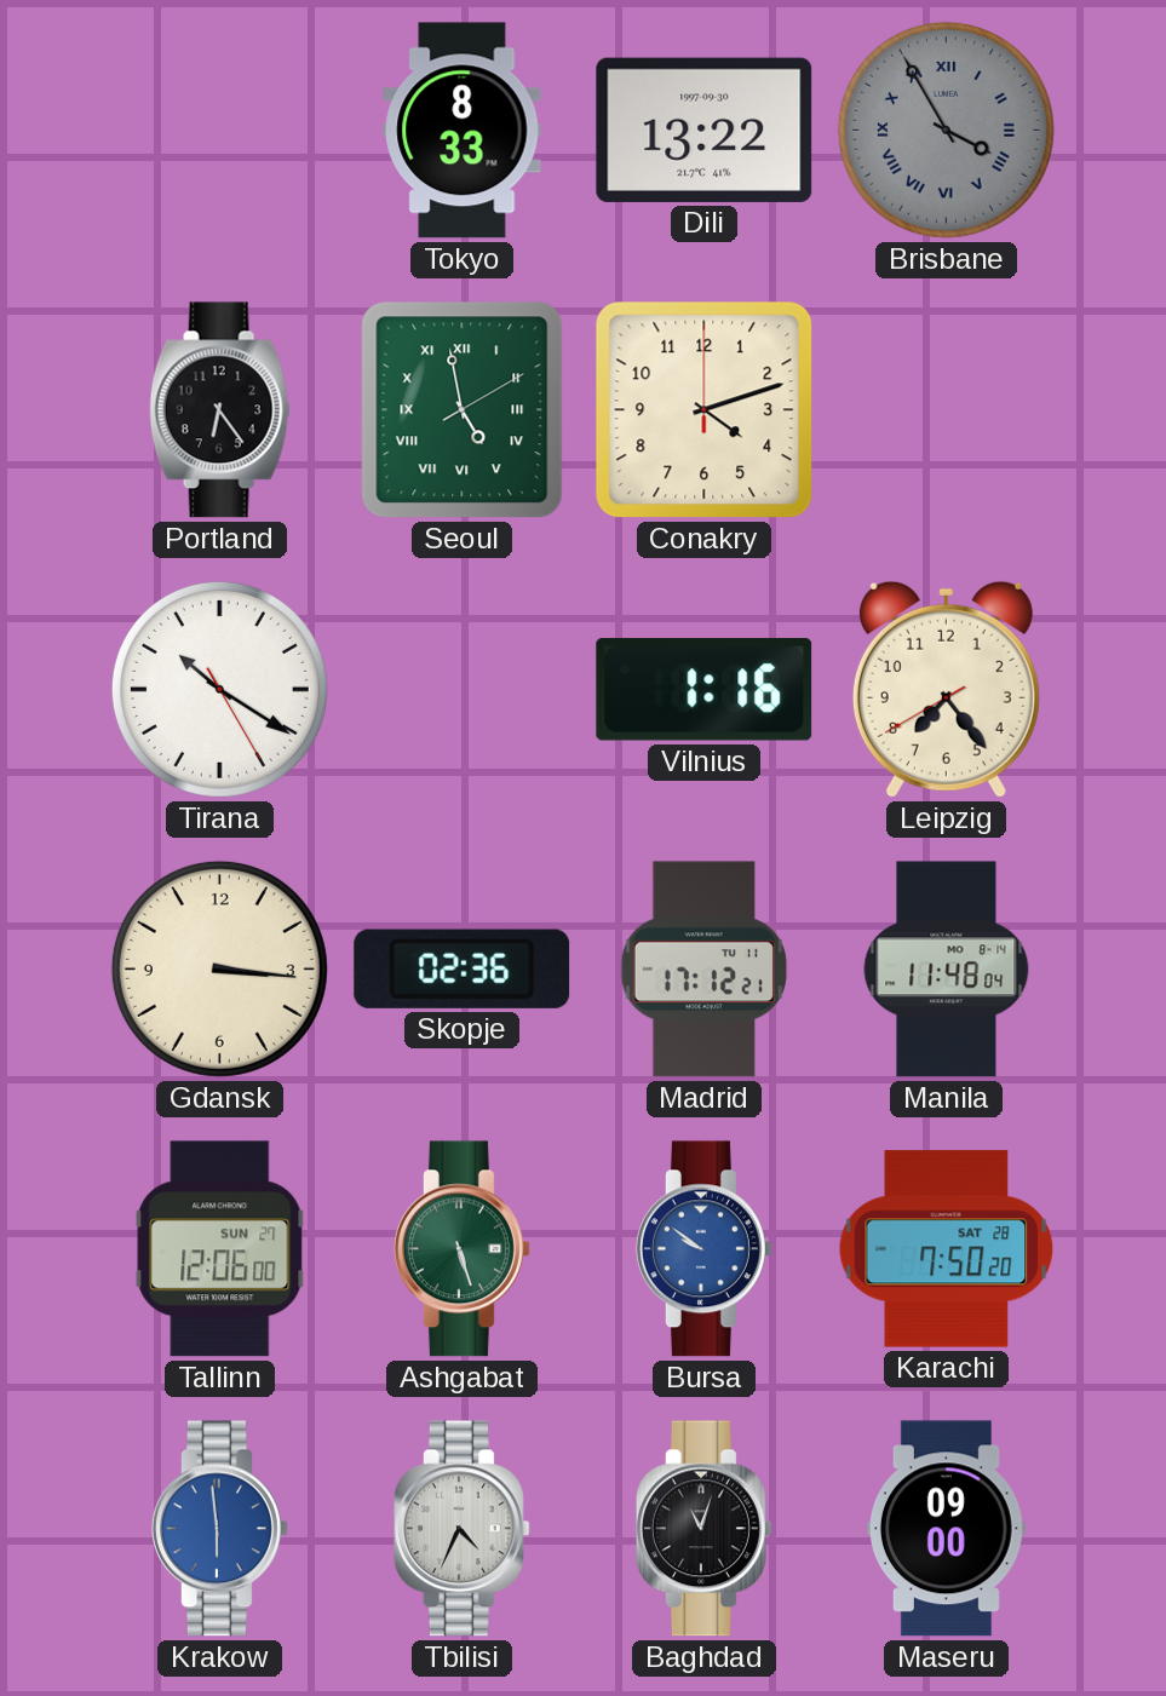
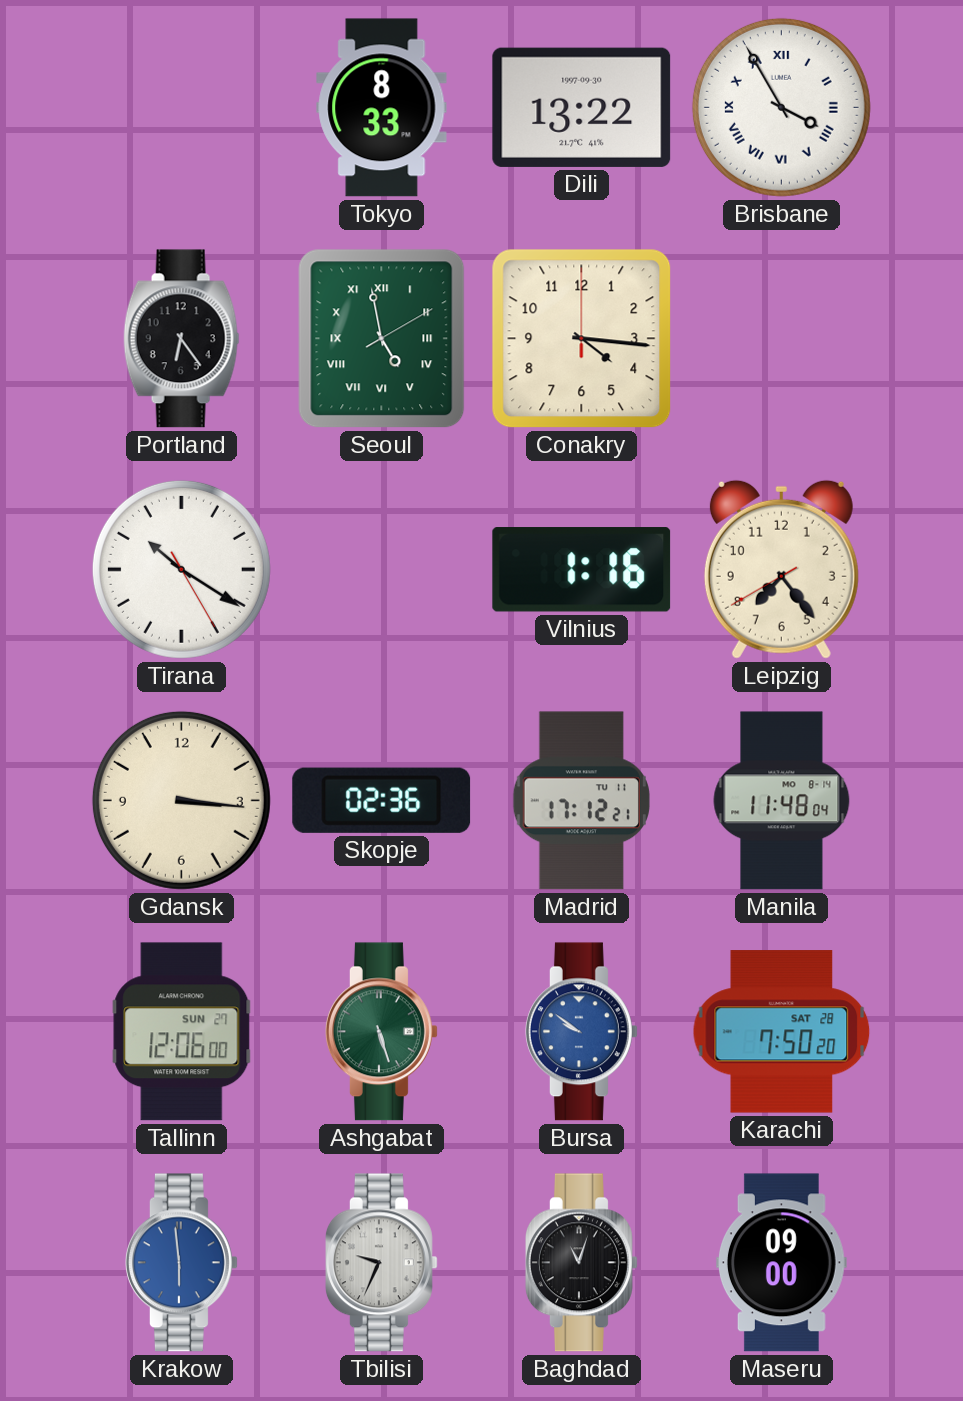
Brisbane dial: grey -> white (781, 107)
Conakry: 4:12 -> 4:16 (582, 339)
Tbilisi: 4:34 -> 9:34 (381, 1263)
